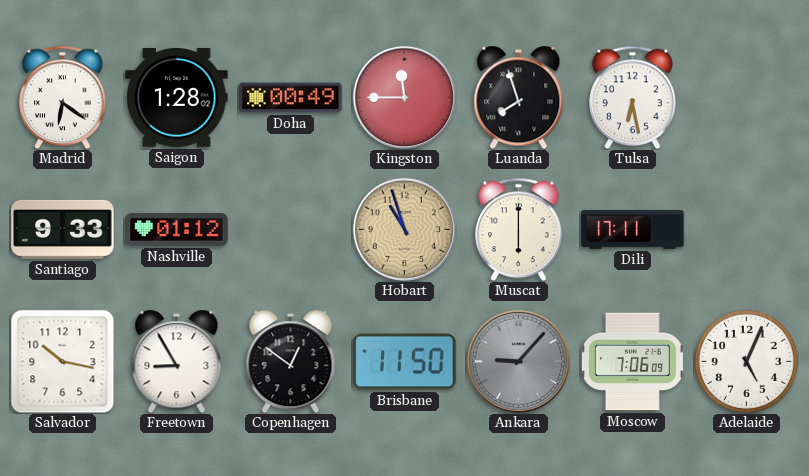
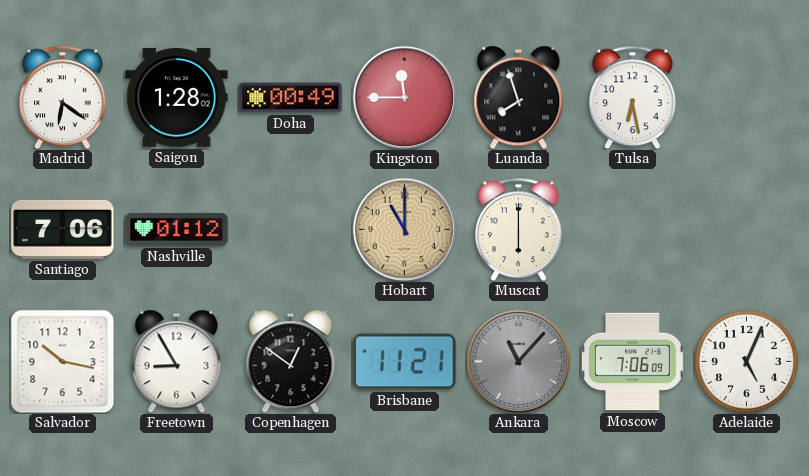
Santiago: 9:33 -> 7:06 (63, 229)
Hobart: 10:57 -> 11:00 (404, 229)
Dili: 17:11 -> none (633, 229)
Brisbane: 11:50 -> 11:21 (405, 362)
Ankara: 9:07 -> 11:07 (518, 361)
